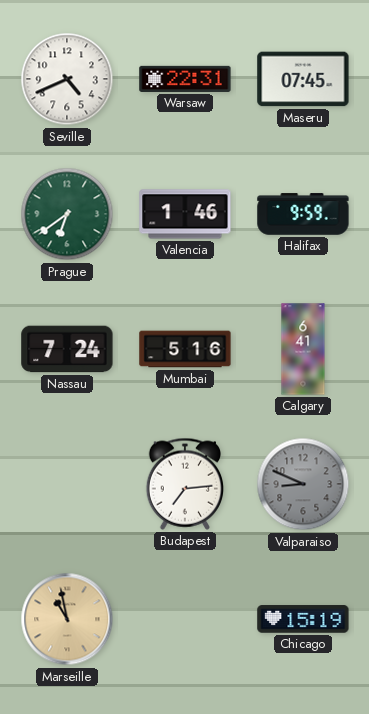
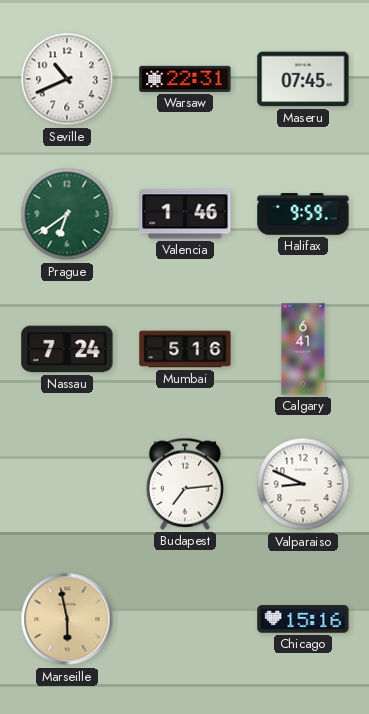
Seville: 4:41 -> 10:41 (67, 79)
Valparaiso dial: grey -> white (303, 484)
Marseille: 10:58 -> 5:58 (67, 619)
Chicago: 15:19 -> 15:16 (303, 619)
